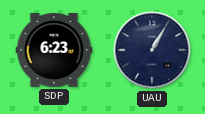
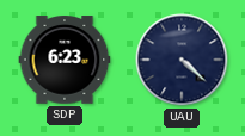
UAU: 1:05 -> 4:22 (182, 60)
